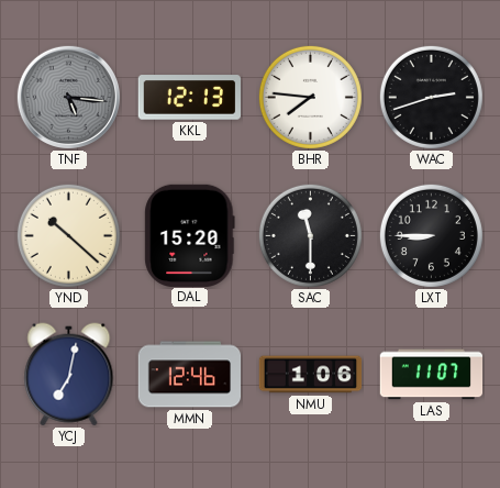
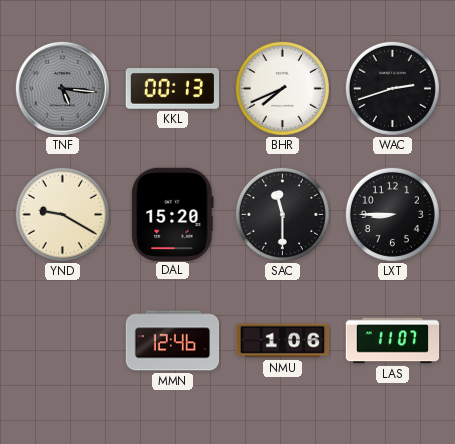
KKL: 12:13 -> 00:13 (172, 89)
BHR: 7:46 -> 7:41 (282, 88)
YND: 10:22 -> 9:20 (62, 214)
YCJ: 7:02 -> none (69, 375)
